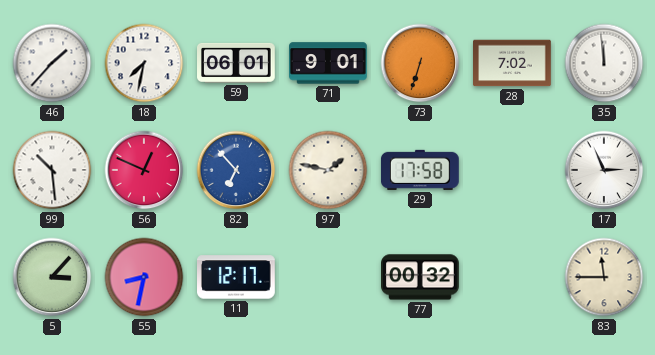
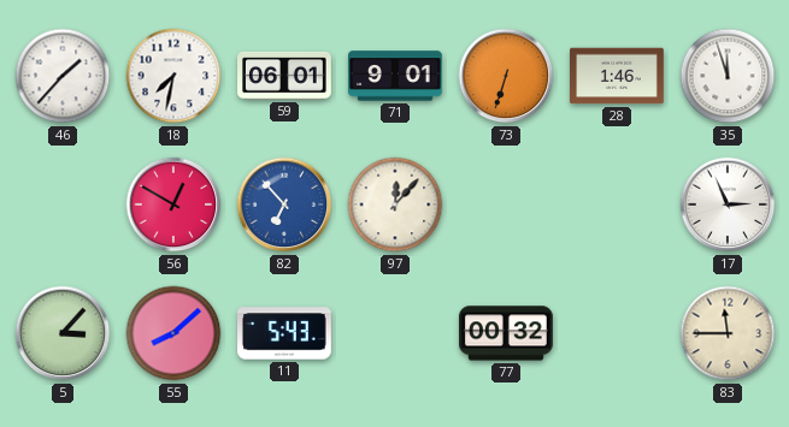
28: 7:02 -> 1:46 (618, 76)
35: 11:59 -> 11:57 (728, 76)
99: 10:29 -> none (52, 170)
56: 12:49 -> 12:50 (173, 204)
97: 1:47 -> 12:07 (395, 204)
29: 17:58 -> none (420, 170)
55: 8:32 -> 8:08 (173, 333)
11: 12:17 -> 5:43 (285, 333)
